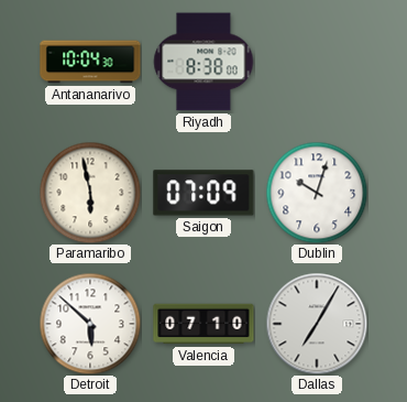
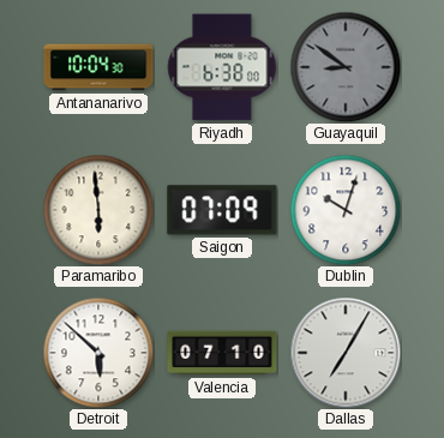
Riyadh: 8:38 -> 6:38 (222, 67)
Guayaquil: none -> 8:51 (346, 67)
Paramaribo: 5:58 -> 5:59 (98, 210)
